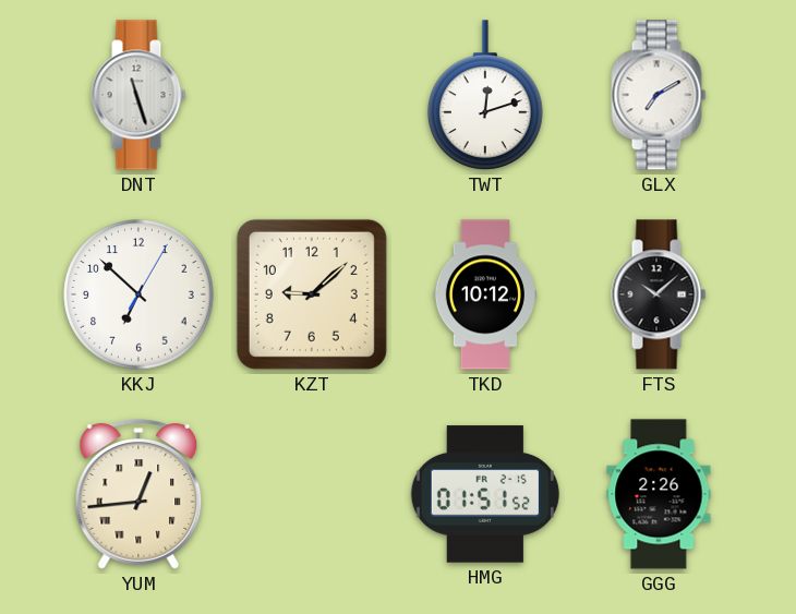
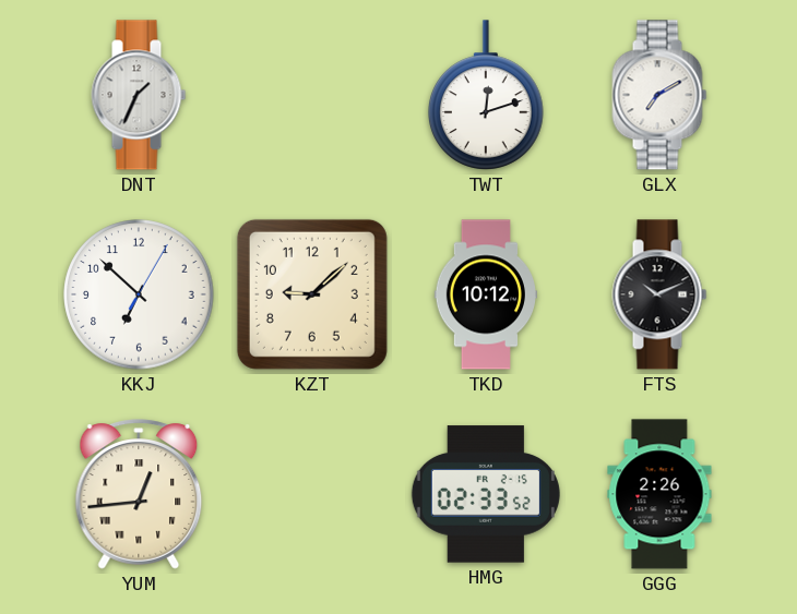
DNT: 11:27 -> 1:34 (139, 95)
FTS: 10:08 -> 10:11 (659, 294)
HMG: 01:51 -> 02:33 (486, 494)
